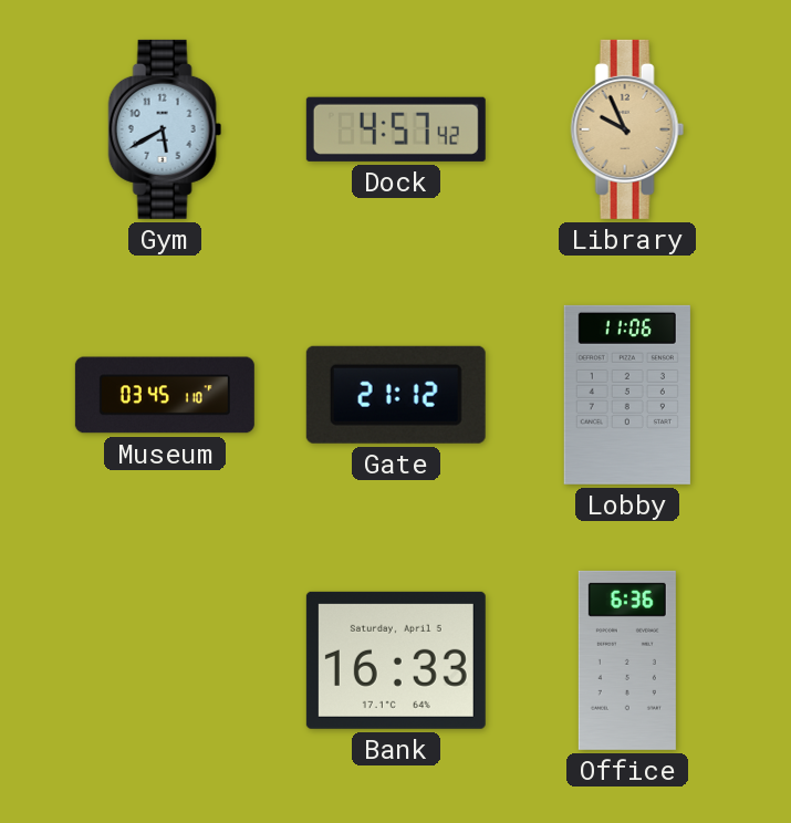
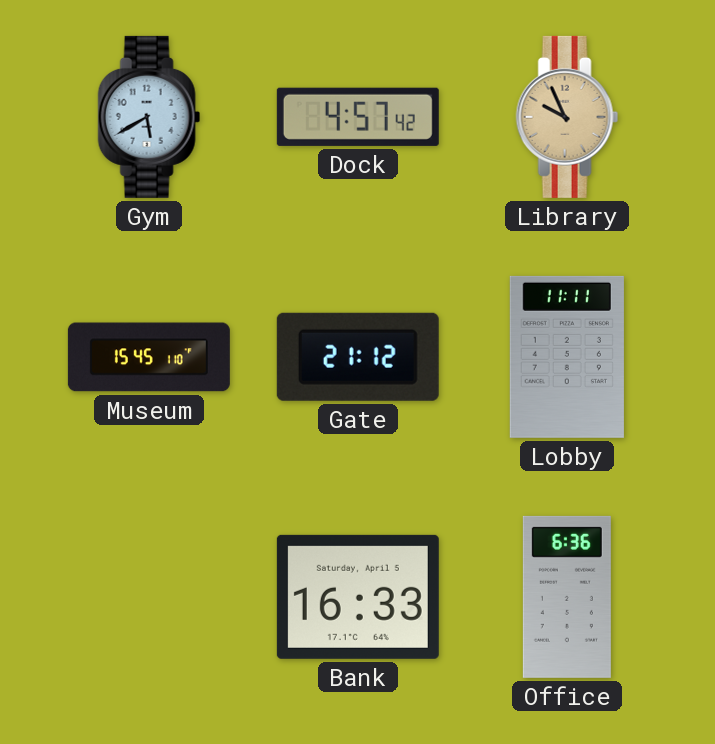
Museum: 03:45 -> 15:45 (149, 357)
Lobby: 11:06 -> 11:11 (567, 357)
